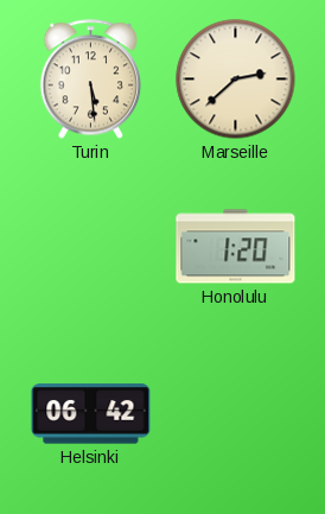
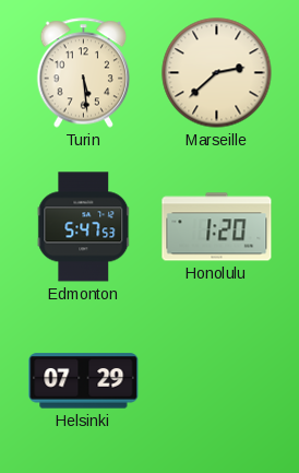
Edmonton: none -> 5:47 (84, 227)
Helsinki: 06:42 -> 07:29 (84, 381)
